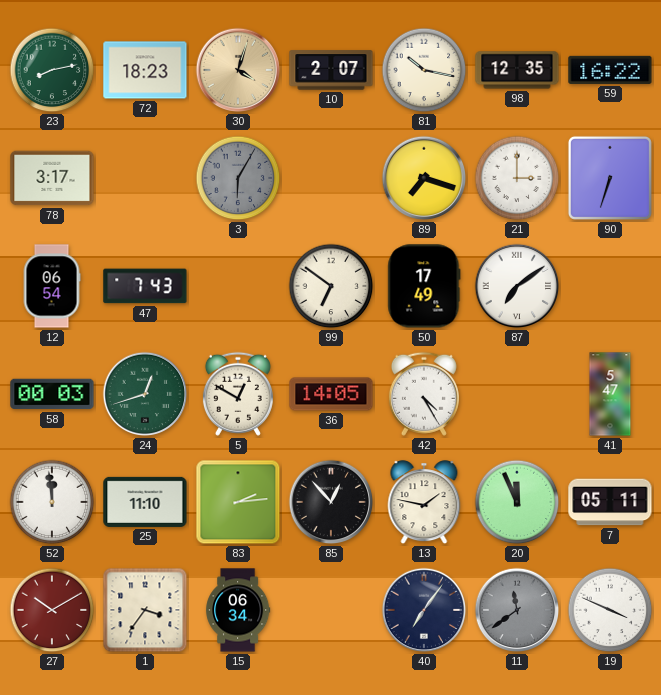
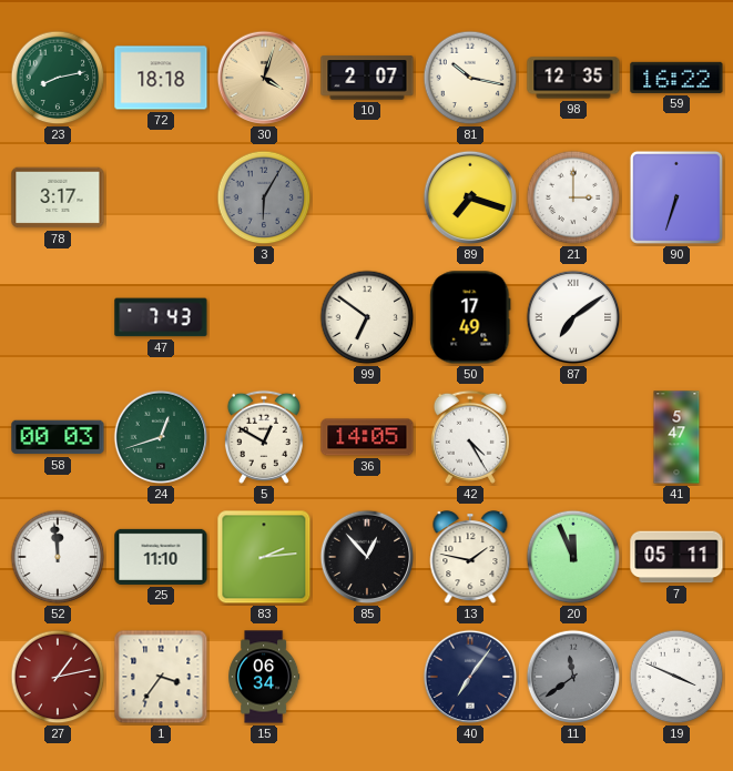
72: 18:23 -> 18:18 (161, 78)
12: 06:54 -> none (52, 286)
27: 10:10 -> 1:13 (58, 677)
